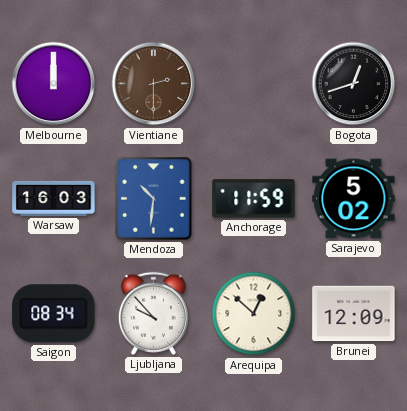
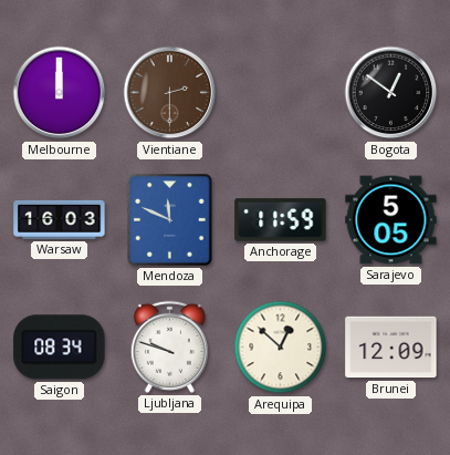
Bogota: 12:42 -> 12:51 (391, 93)
Mendoza: 10:31 -> 11:49 (170, 220)
Sarajevo: 5:02 -> 5:05 (391, 220)
Ljubljana: 9:53 -> 9:48 (169, 347)
